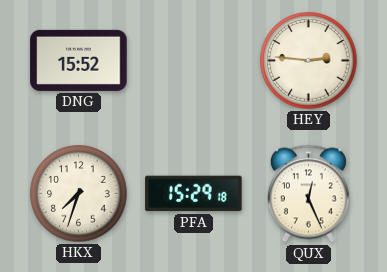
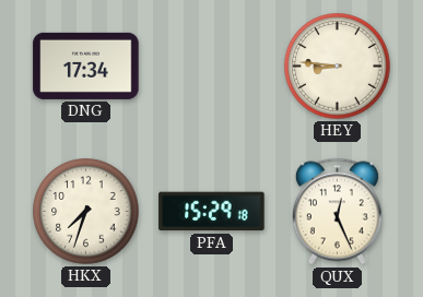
DNG: 15:52 -> 17:34 (86, 66)
HEY: 2:46 -> 8:46 (338, 67)
